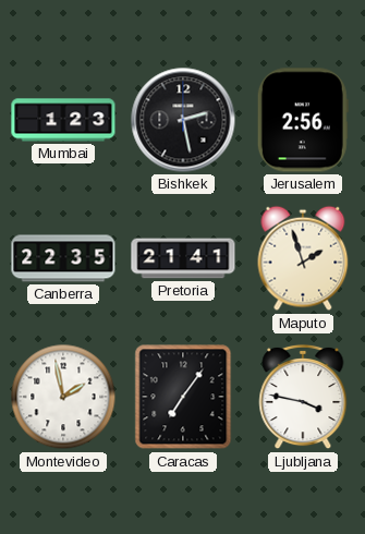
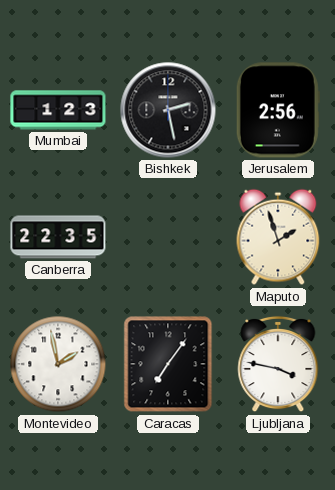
Pretoria: 21:41 -> none (183, 258)
